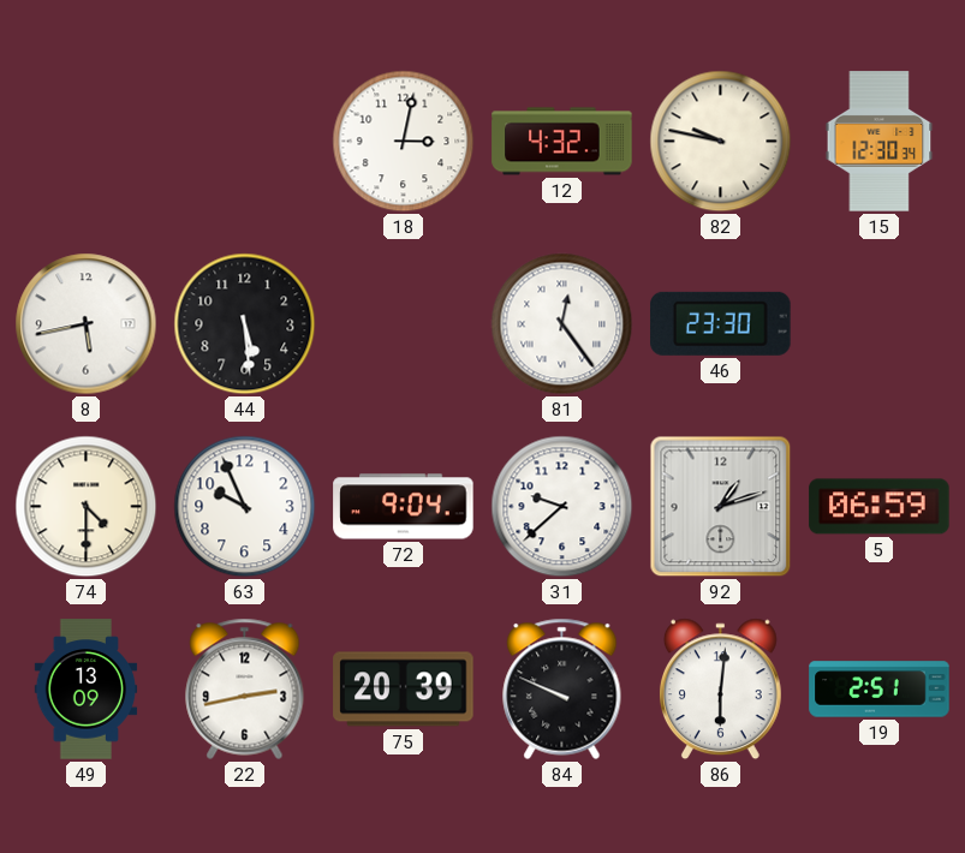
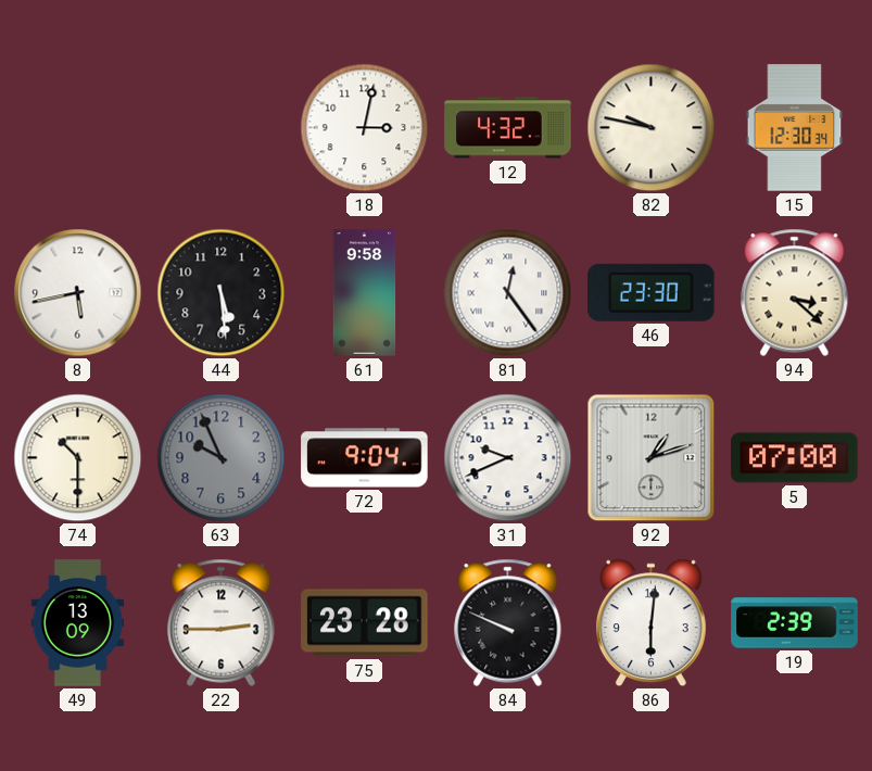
61: none -> 9:58 (365, 293)
94: none -> 3:22 (795, 292)
74: 4:30 -> 10:30 (78, 458)
63 dial: white -> grey (222, 458)
31: 9:38 -> 9:41 (508, 458)
5: 06:59 -> 07:00 (795, 458)
22: 2:43 -> 2:45 (222, 622)
75: 20:39 -> 23:28 (365, 623)
19: 2:51 -> 2:39 (795, 623)
